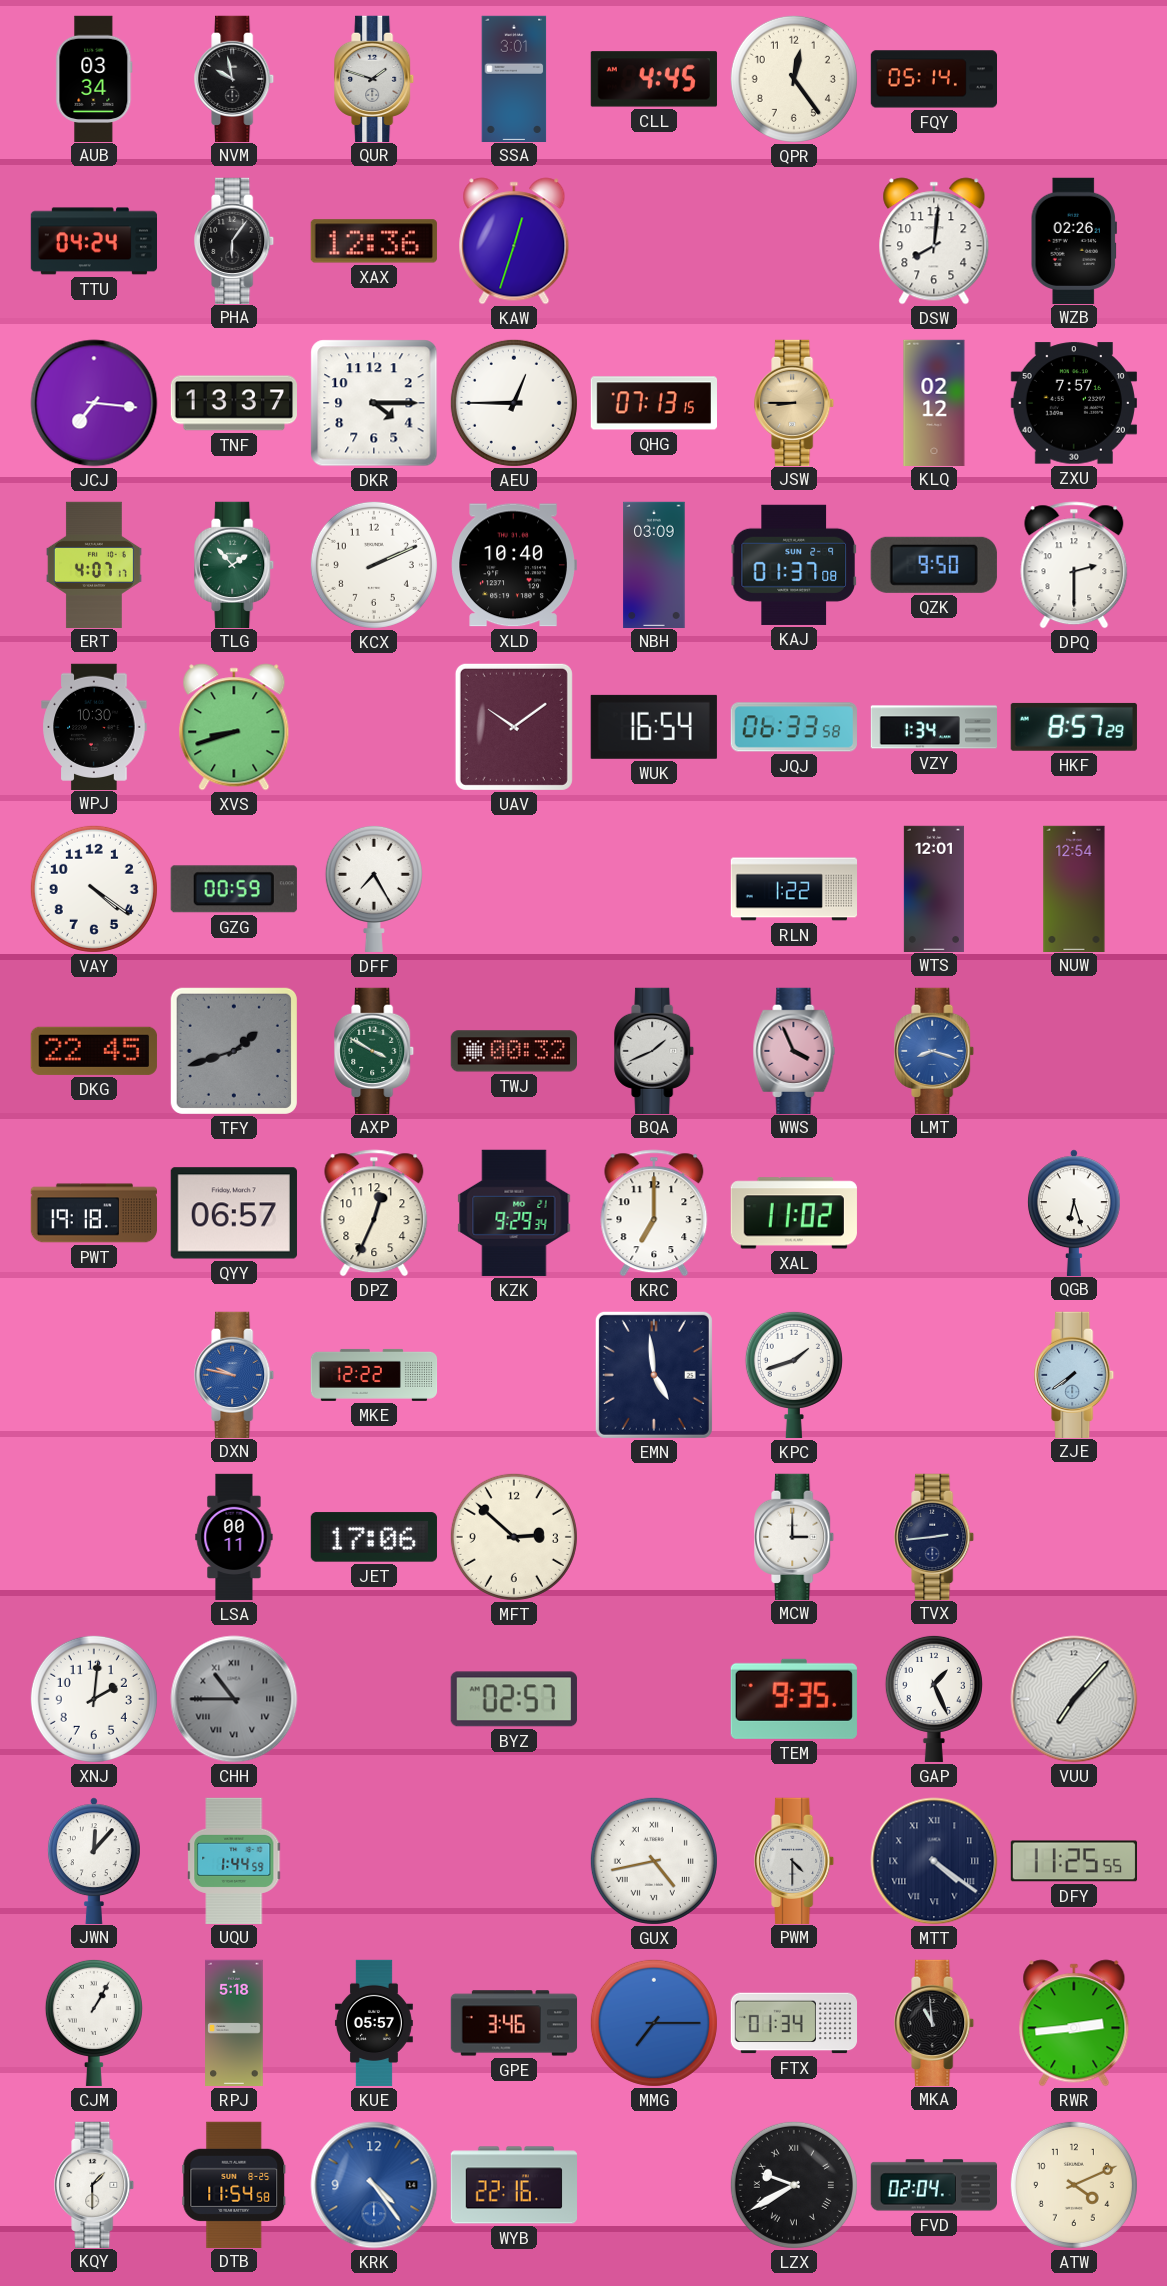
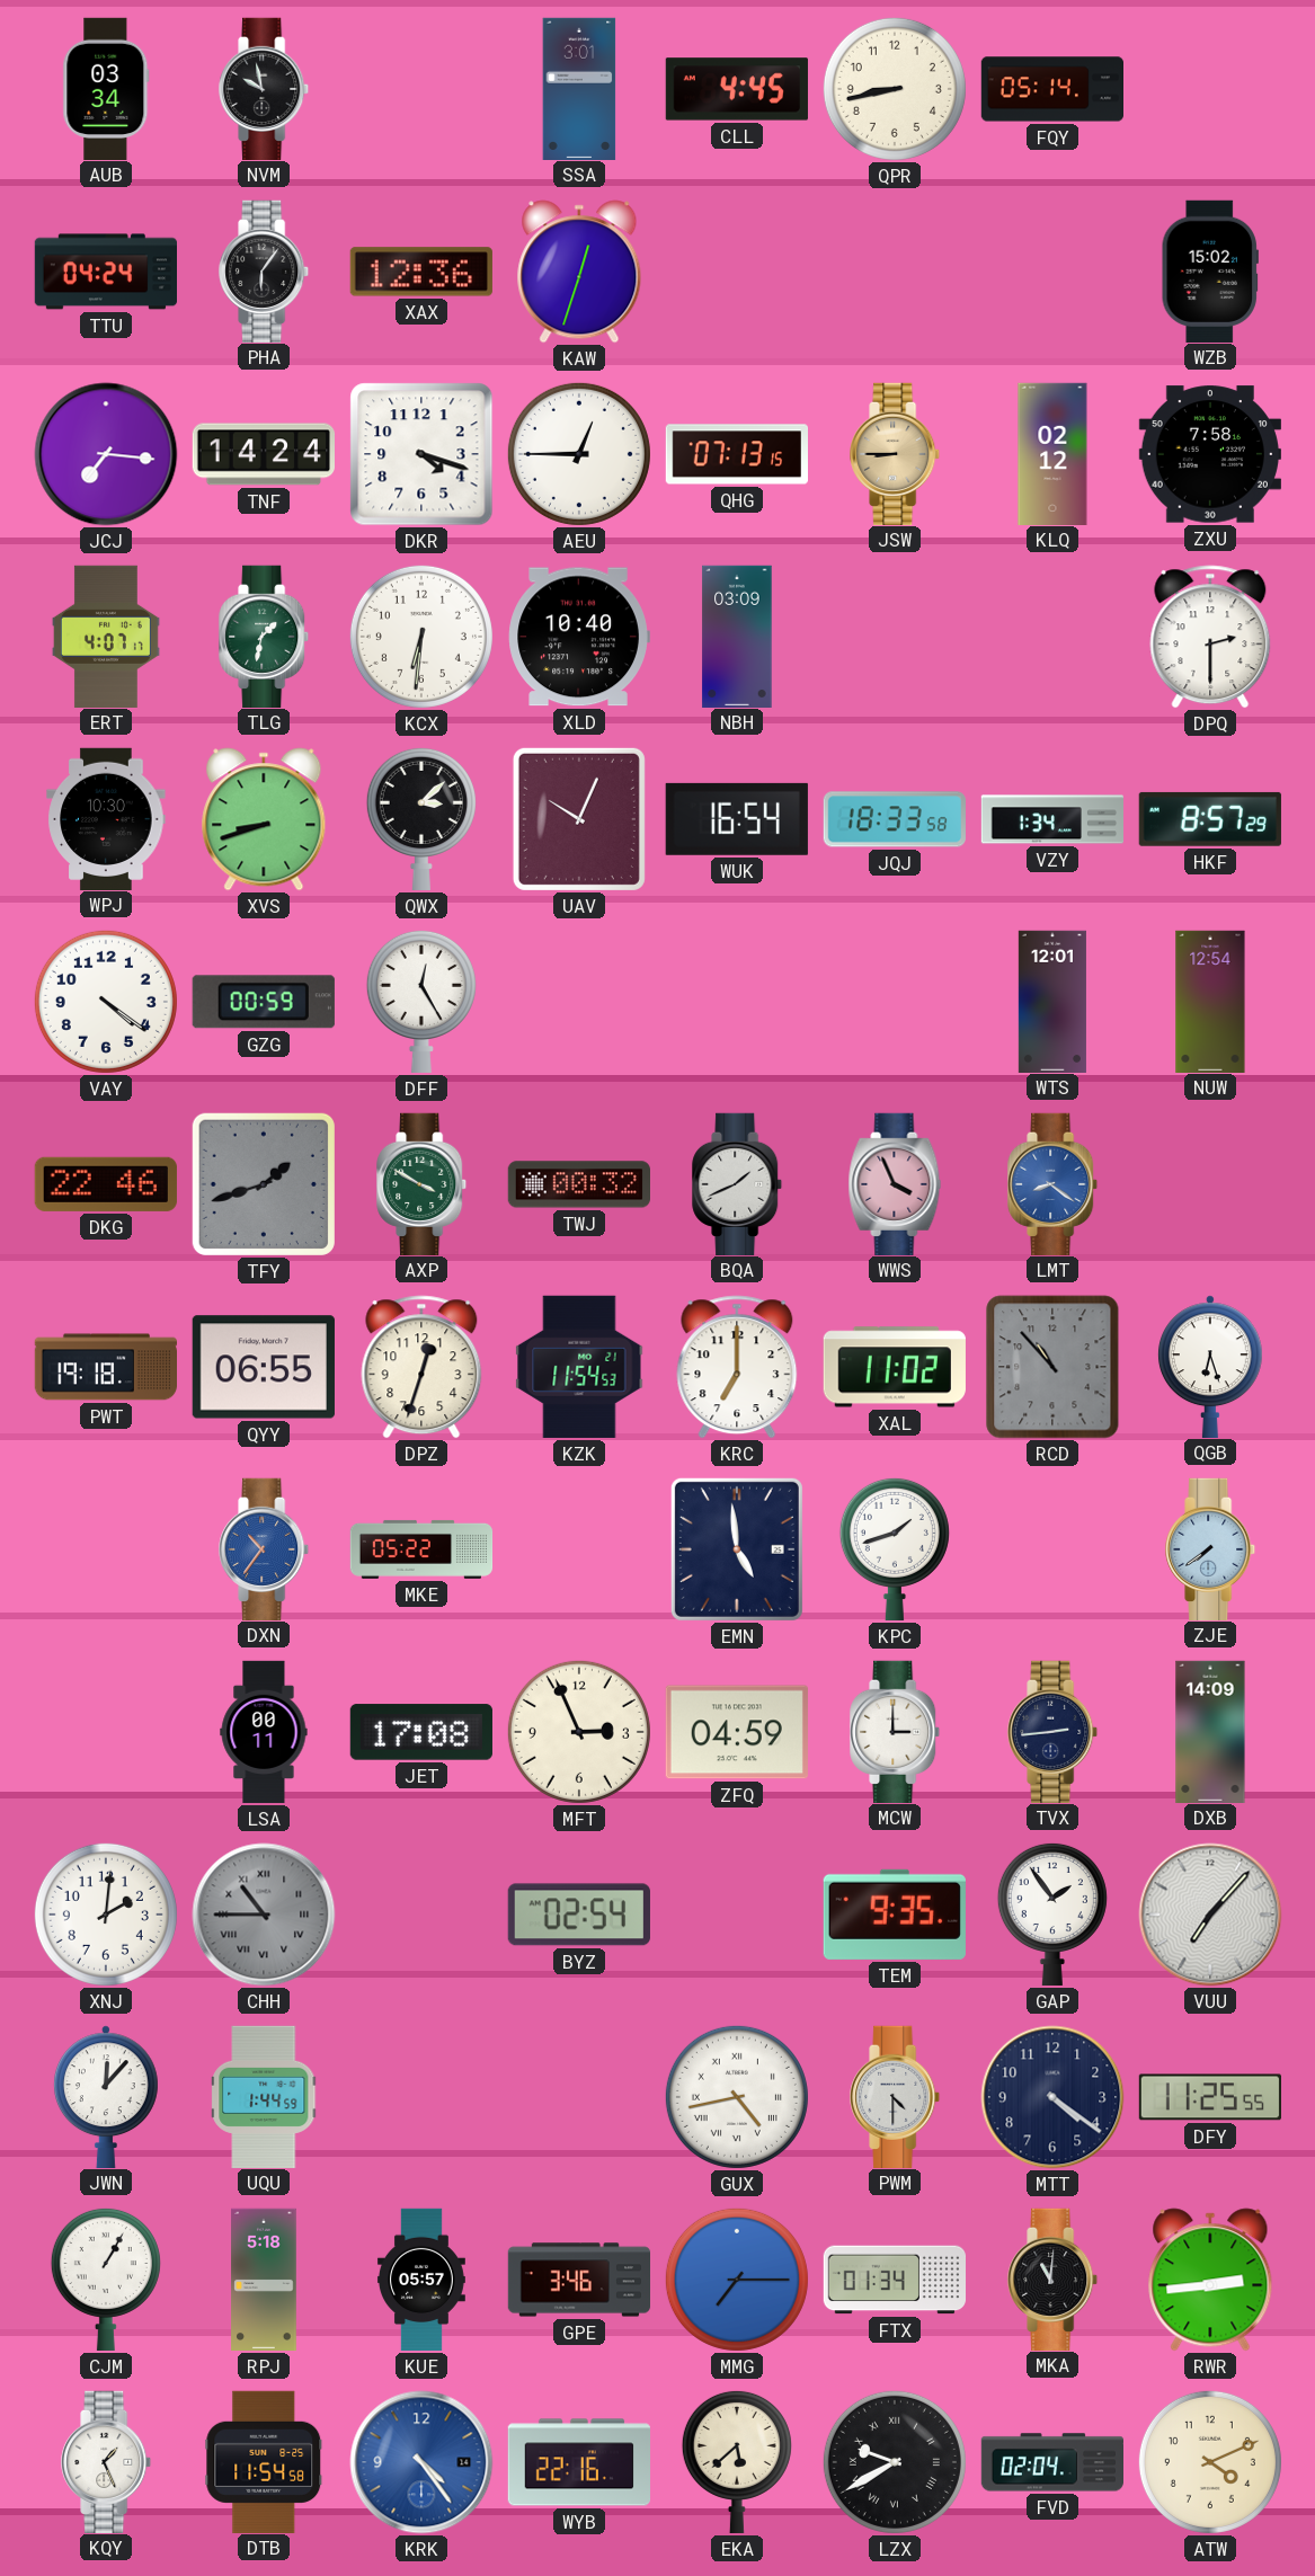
QUR: 1:48 -> none (375, 78)
QPR: 12:24 -> 8:43 (895, 89)
DSW: 8:01 -> none (934, 241)
WZB: 02:26 -> 15:02 (1210, 270)
TNF: 13:37 -> 14:24 (263, 454)
DKR: 4:15 -> 4:18 (421, 454)
ZXU: 7:57 -> 7:58 (1210, 454)
TLG: 1:53 -> 1:32 (265, 636)
KCX: 2:11 -> 6:31 (421, 637)
KAJ: 01:37 -> none (794, 565)
QZK: 9:50 -> none (934, 565)
QWX: none -> 3:08 (421, 818)
UAV: 10:09 -> 10:04 (579, 819)
JQJ: 06:33 -> 18:33 (895, 819)
DFF: 7:25 -> 12:25 (421, 1001)
RLN: 1:22 -> none (794, 889)
DKG: 22:45 -> 22:46 (106, 1184)
LMT: 8:18 -> 8:21 (1054, 1183)
QYY: 06:57 -> 06:55 (264, 1367)
DPZ: 12:34 -> 12:33 (421, 1367)
KZK: 9:29 -> 11:54 (579, 1367)
RCD: none -> 10:53 (1052, 1367)
DXN: 9:47 -> 10:36 (265, 1548)
MKE: 12:22 -> 05:22 (421, 1549)
JET: 17:06 -> 17:08 (421, 1732)
MFT: 2:52 -> 2:56 (579, 1732)
ZFQ: none -> 04:59 (737, 1732)
DXB: none -> 14:09 (1210, 1731)
BYZ: 02:57 -> 02:54 (579, 1915)
GAP: 1:26 -> 1:54 (1052, 1913)
MTT numerals: Roman -> Arabic (1052, 2097)
MKA: 10:59 -> 11:01 (1054, 2279)
KQY: 1:30 -> 1:26 (107, 2461)
EKA: none -> 5:38 (737, 2461)
